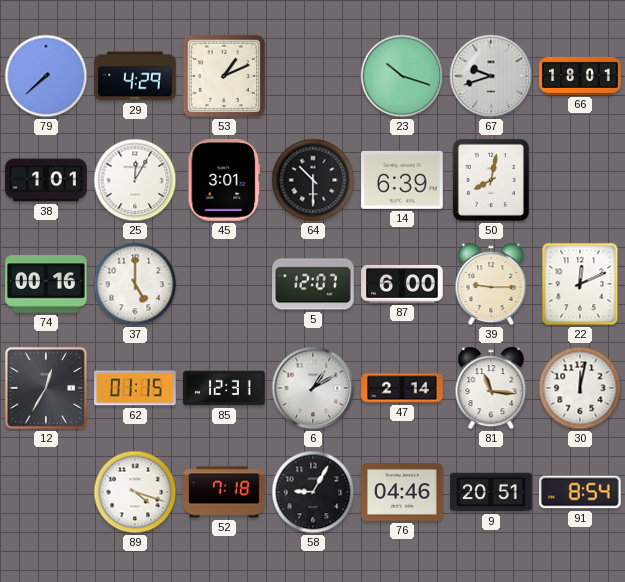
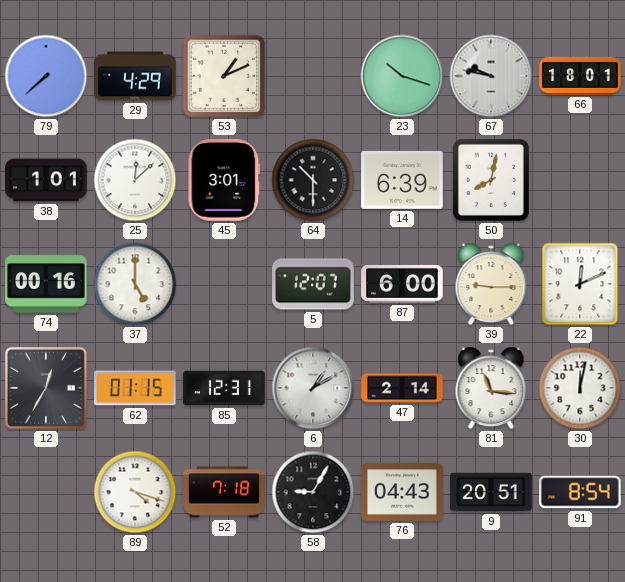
67: 9:42 -> 9:47 (491, 76)
25: 12:05 -> 12:08 (135, 180)
76: 04:46 -> 04:43 (402, 492)
